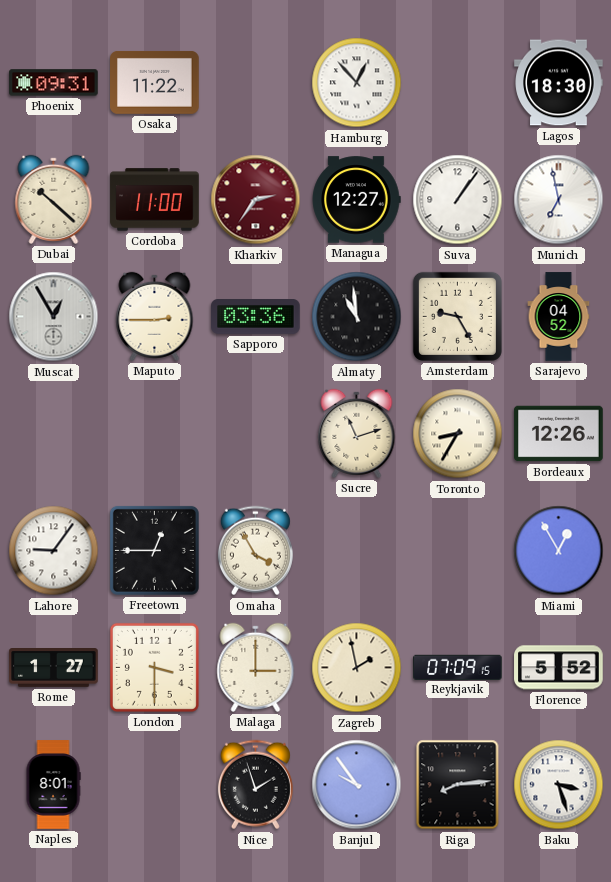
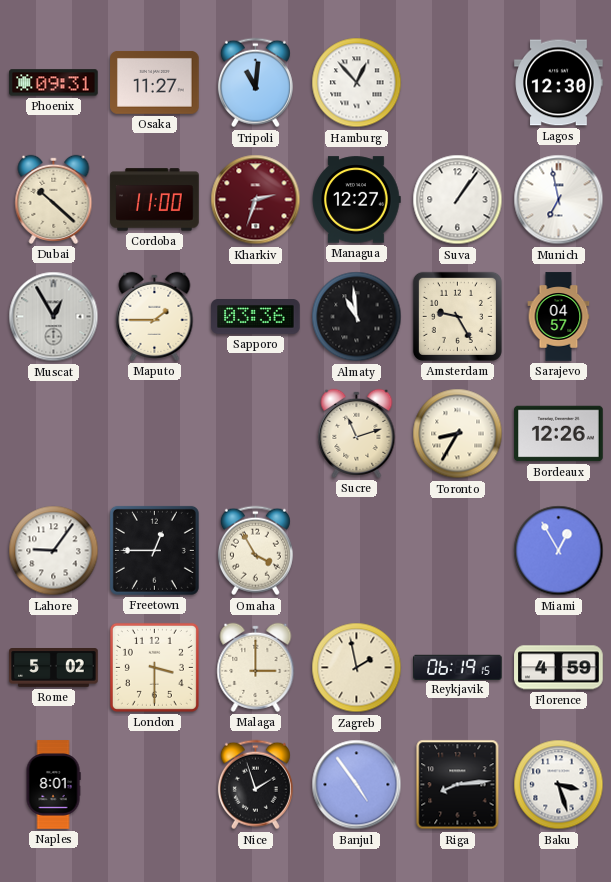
Osaka: 11:22 -> 11:27 (155, 82)
Tripoli: none -> 11:01 (255, 83)
Lagos: 18:30 -> 12:30 (559, 83)
Kharkiv: 2:36 -> 2:33 (256, 200)
Maputo: 2:45 -> 1:45 (155, 316)
Sarajevo: 04:52 -> 04:57 (559, 317)
Rome: 1:27 -> 5:02 (54, 668)
Reykjavik: 07:09 -> 06:19 (458, 667)
Florence: 5:52 -> 4:59 (559, 668)
Banjul: 9:54 -> 4:54 (357, 785)
